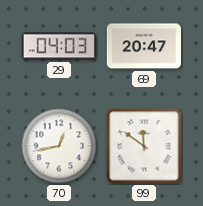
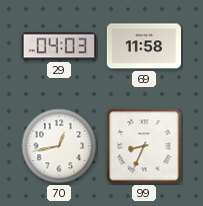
69: 20:47 -> 11:58 (143, 46)
99: 11:51 -> 8:34 (144, 146)
